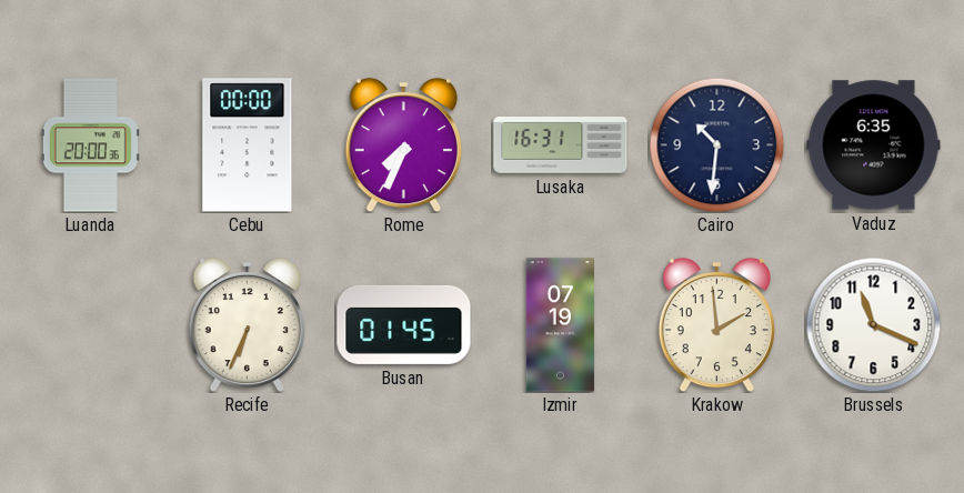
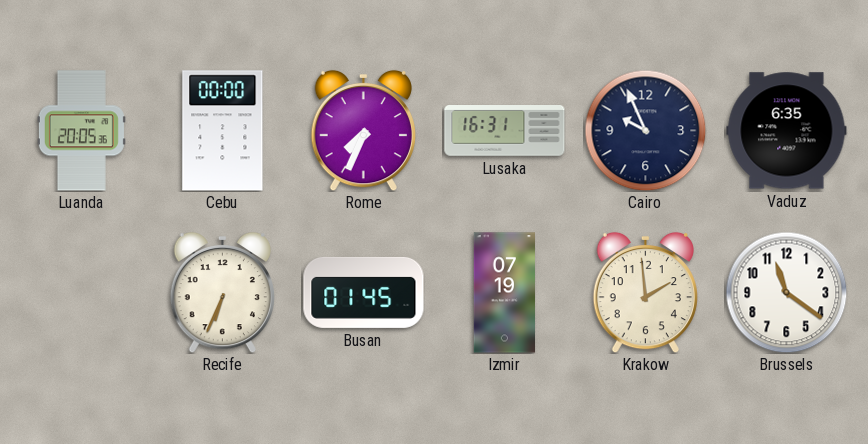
Luanda: 20:00 -> 20:05 (81, 131)
Cairo: 10:31 -> 9:56 (645, 130)
Brussels: 11:19 -> 11:21 (786, 292)
